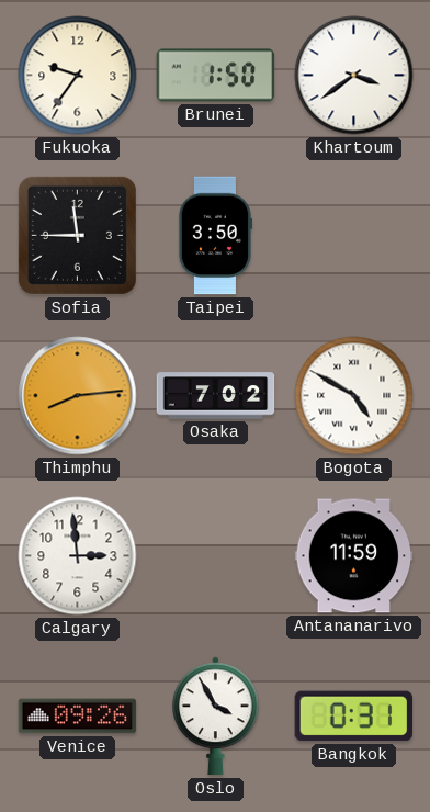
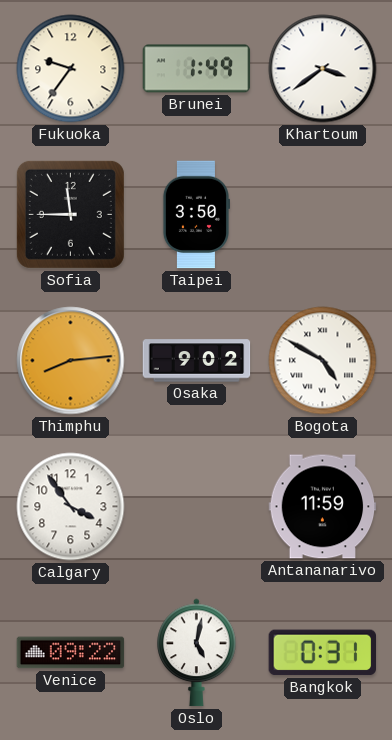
Brunei: 1:50 -> 1:49 (197, 69)
Osaka: 7:02 -> 9:02 (197, 361)
Calgary: 2:59 -> 3:54 (71, 507)
Venice: 09:26 -> 09:22 (71, 653)
Oslo: 3:55 -> 5:02 (197, 653)
